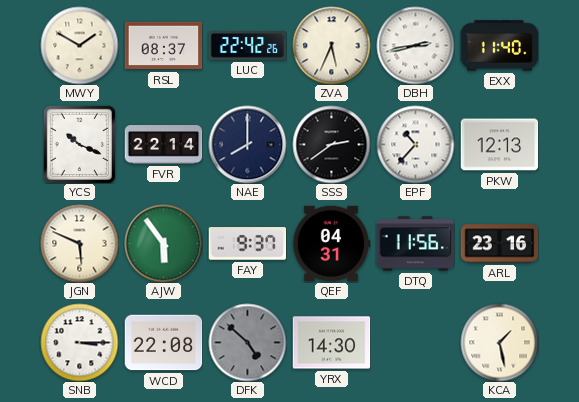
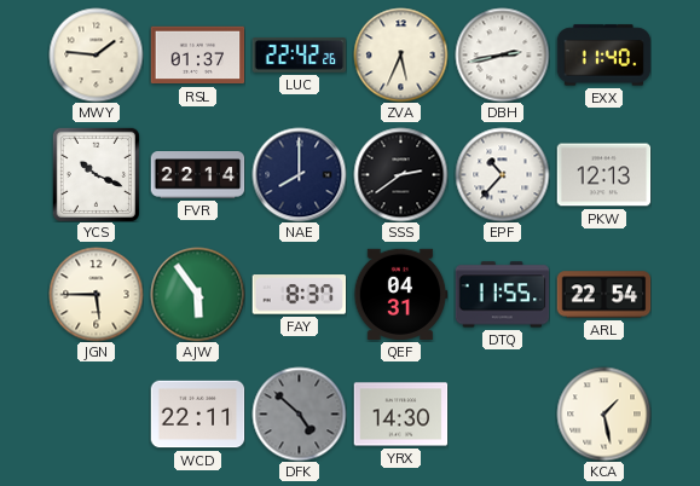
MWY: 1:50 -> 1:46 (96, 54)
RSL: 08:37 -> 01:37 (197, 56)
JGN: 5:49 -> 5:45 (96, 294)
FAY: 9:37 -> 8:37 (299, 295)
DTQ: 11:56 -> 11:55 (502, 295)
ARL: 23:16 -> 22:54 (603, 295)
SNB: 3:15 -> none (79, 342)
WCD: 22:08 -> 22:11 (197, 415)
